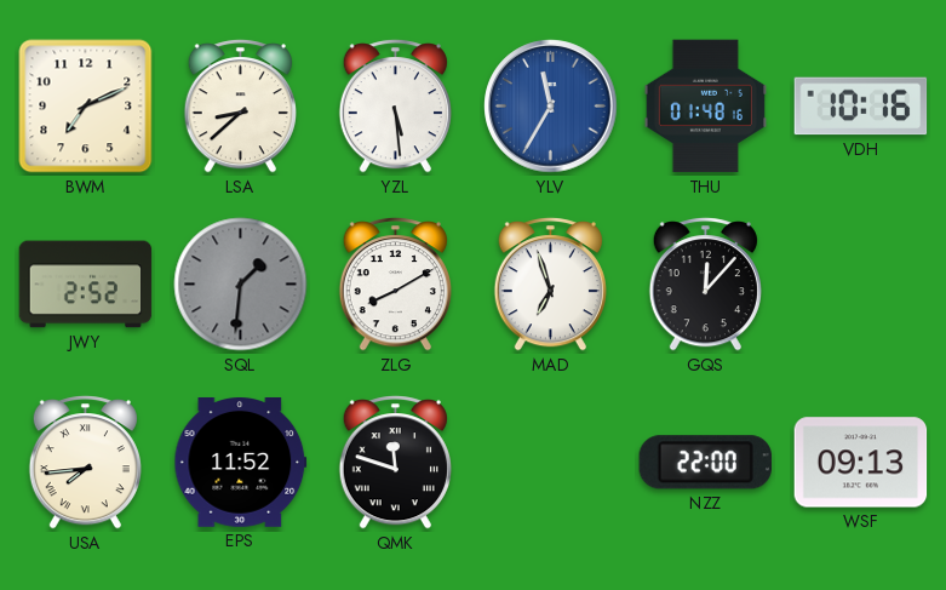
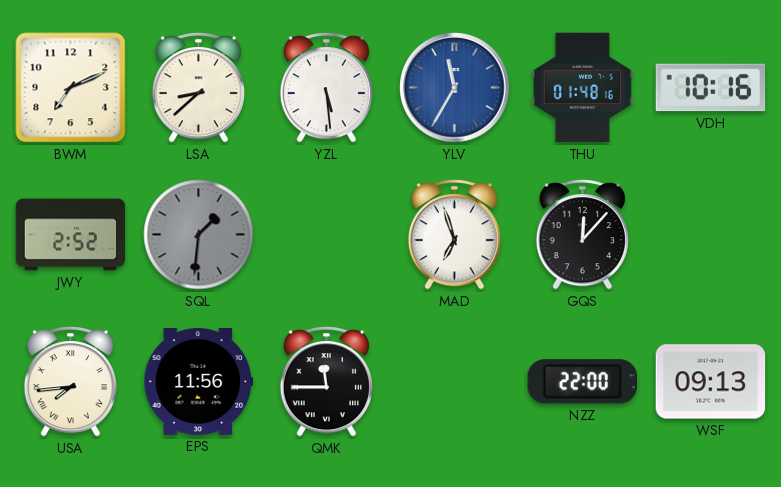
ZLG: 8:10 -> none (395, 285)
EPS: 11:52 -> 11:56 (199, 382)
QMK: 11:48 -> 11:45 (326, 382)
